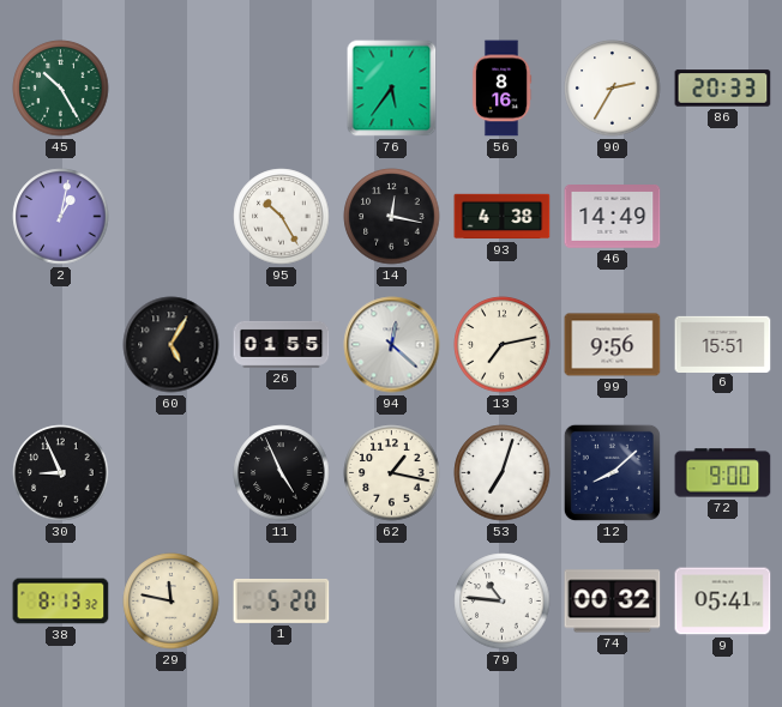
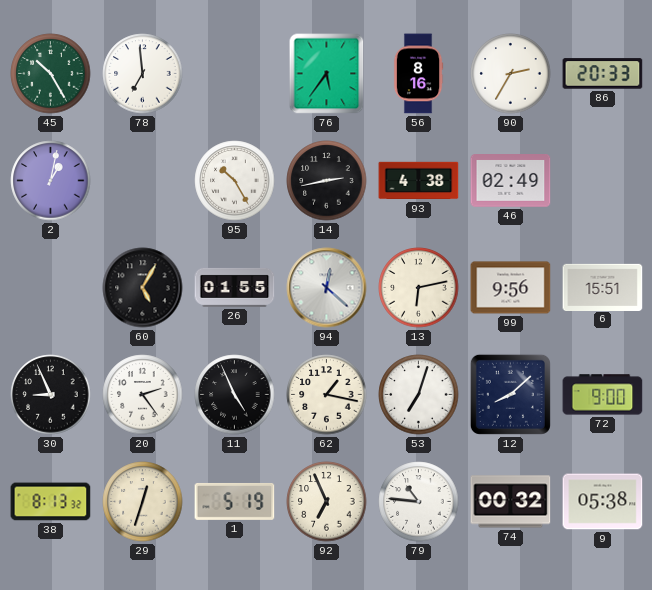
78: none -> 6:59 (143, 74)
14: 12:17 -> 2:43 (327, 181)
46: 14:49 -> 02:49 (511, 181)
13: 7:13 -> 6:13 (419, 288)
20: none -> 2:24 (143, 395)
29: 11:47 -> 12:33 (143, 502)
1: 5:20 -> 5:19 (235, 501)
92: none -> 6:56 (327, 502)
9: 05:41 -> 05:38 (603, 502)
